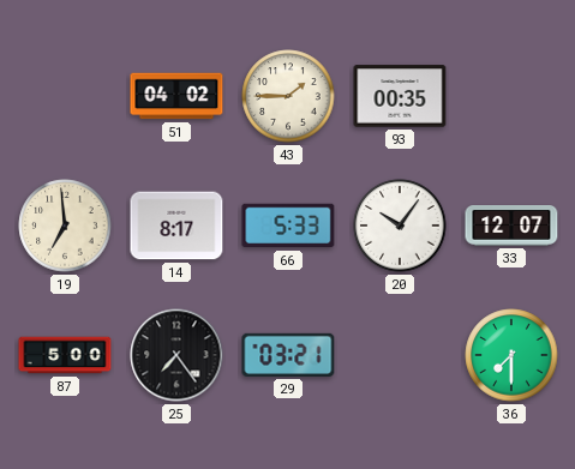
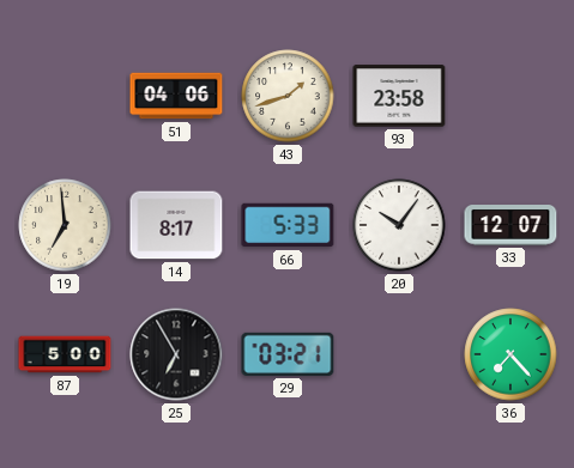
51: 04:02 -> 04:06 (176, 96)
43: 1:45 -> 1:42 (288, 96)
93: 00:35 -> 23:58 (399, 96)
25: 7:24 -> 6:55 (176, 354)
36: 7:30 -> 7:23 (510, 354)
